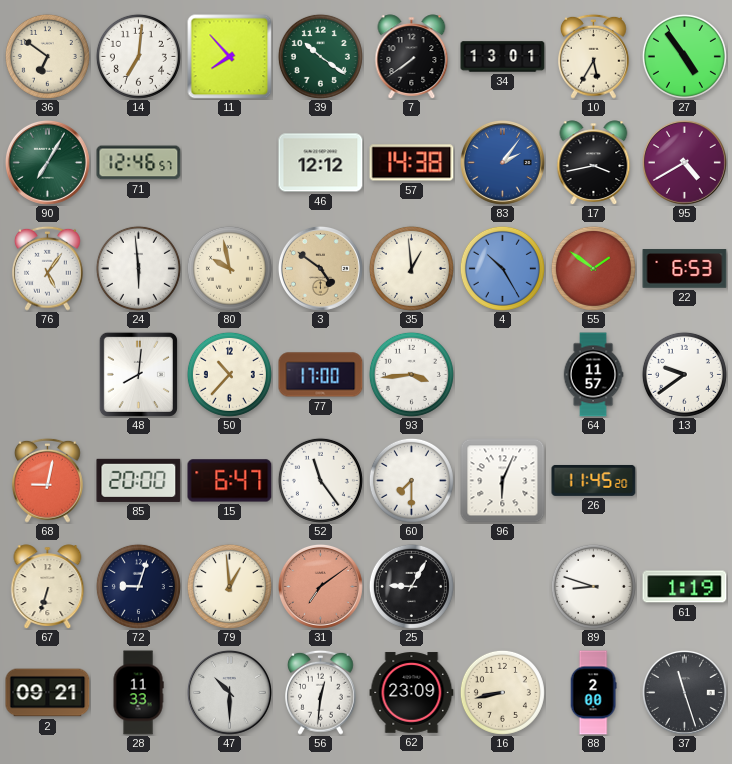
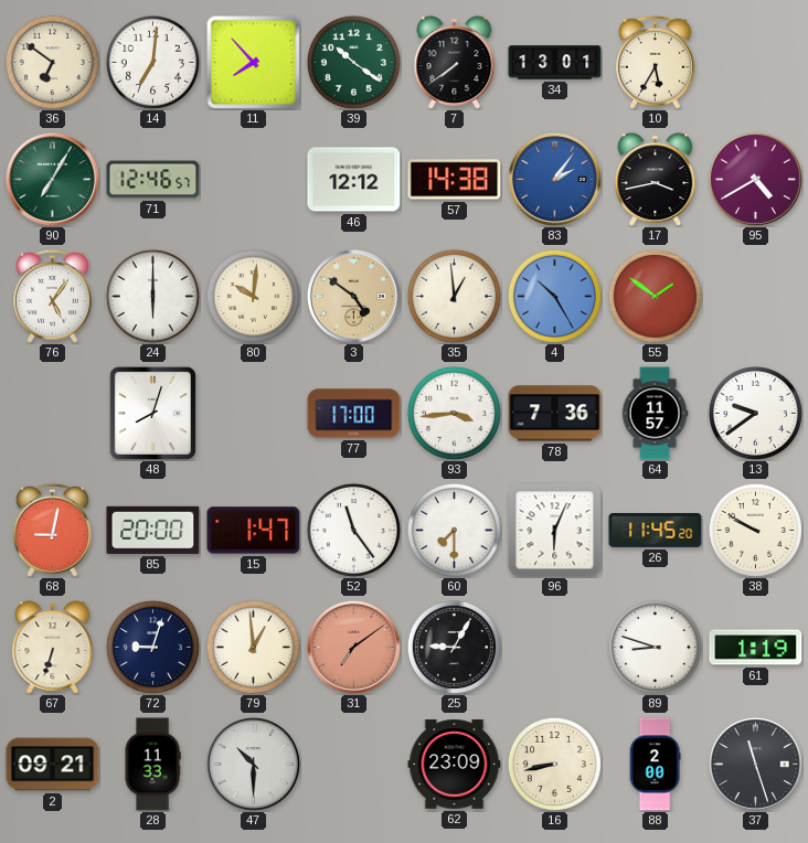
27: 4:54 -> none (684, 56)
24: 5:59 -> 6:00 (152, 296)
80: 9:58 -> 10:01 (253, 296)
22: 6:53 -> none (685, 269)
48: 8:01 -> 8:03 (152, 413)
50: 10:37 -> none (229, 374)
78: none -> 7:36 (555, 414)
15: 6:47 -> 1:47 (254, 531)
38: none -> 9:50 (755, 530)
56: 12:31 -> none (321, 692)
